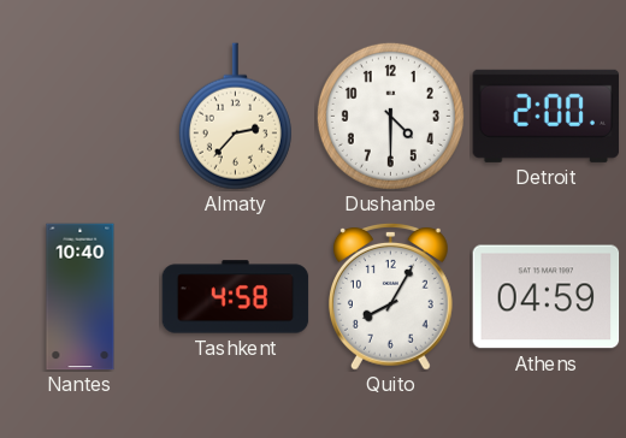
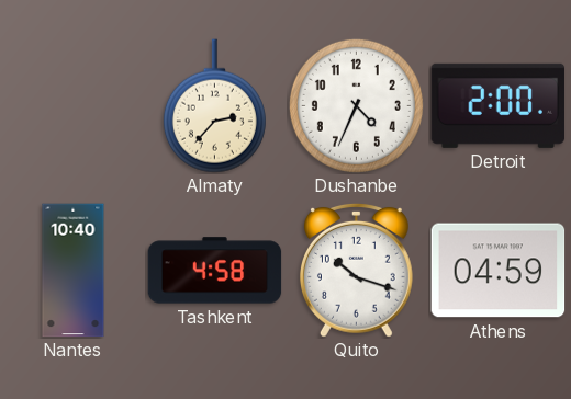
Dushanbe: 4:30 -> 4:34 (356, 105)
Quito: 8:05 -> 10:18 (356, 270)
